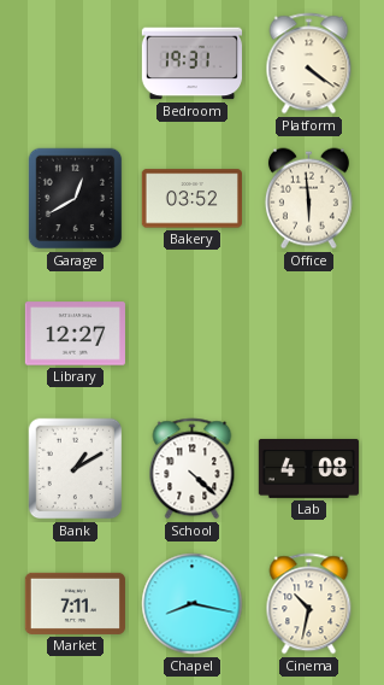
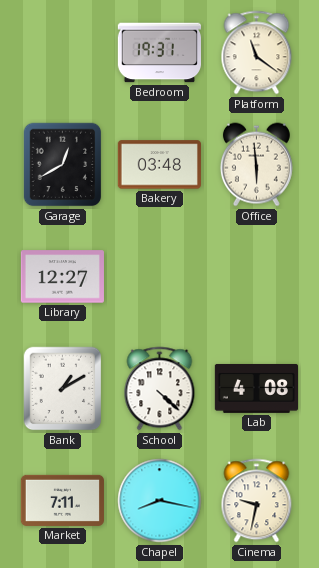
Platform: 4:21 -> 11:21 (257, 53)
Bakery: 03:52 -> 03:48 (159, 165)
Cinema: 10:32 -> 9:32 (257, 501)
